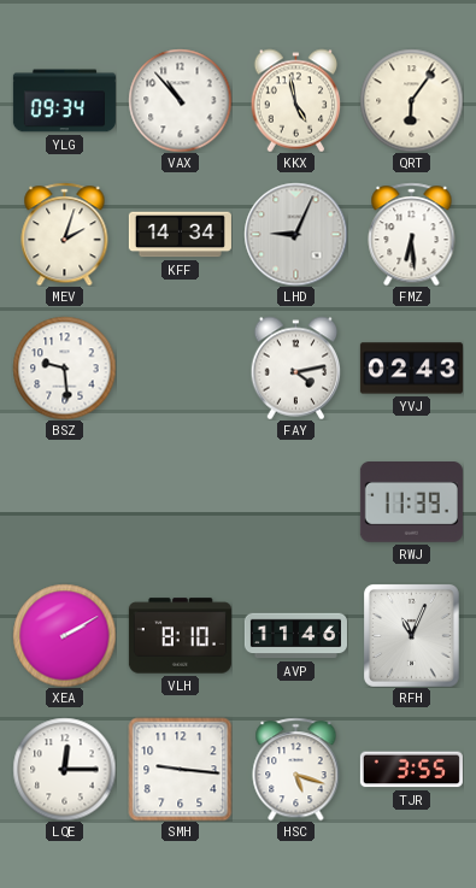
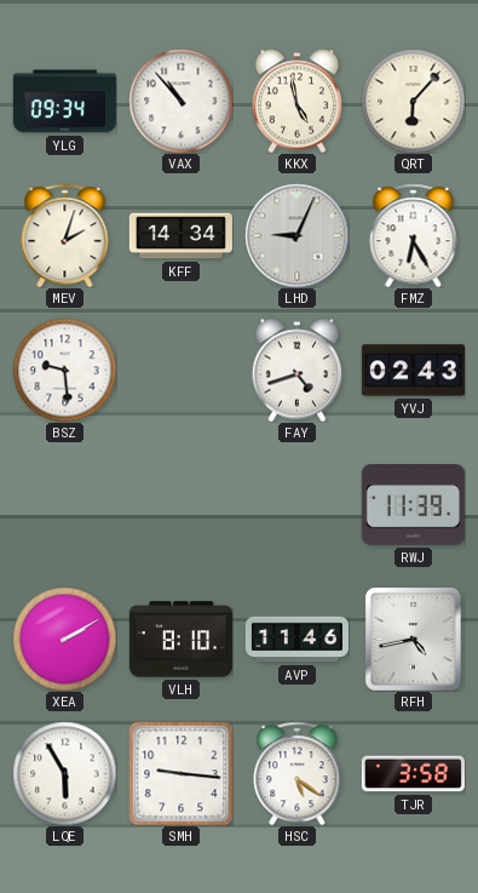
QRT: 6:06 -> 6:07 (413, 101)
FMZ: 6:29 -> 6:25 (414, 235)
FAY: 4:13 -> 4:42 (298, 370)
RFH: 11:04 -> 4:43 (414, 640)
LQE: 12:15 -> 5:55 (64, 773)
HSC: 5:18 -> 5:21 (298, 773)
TJR: 3:55 -> 3:58 (413, 774)
